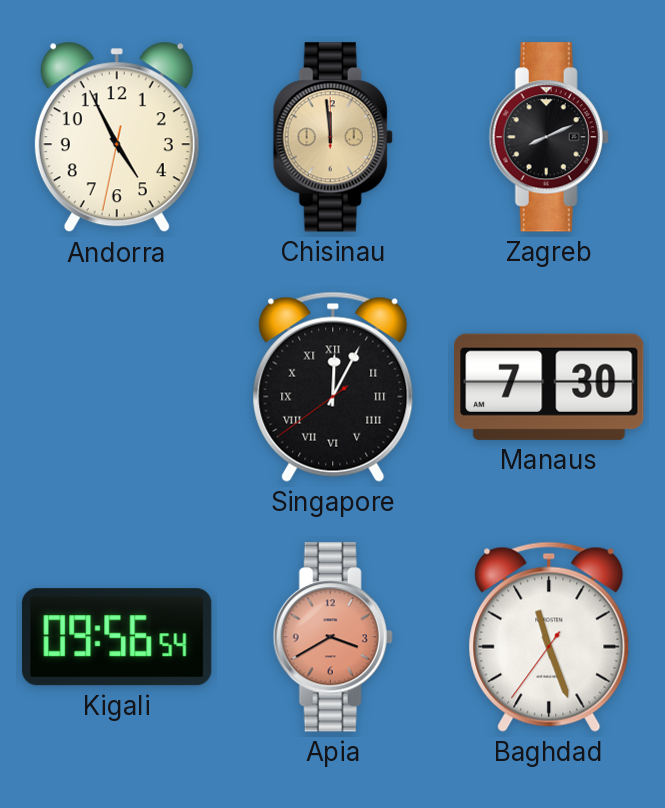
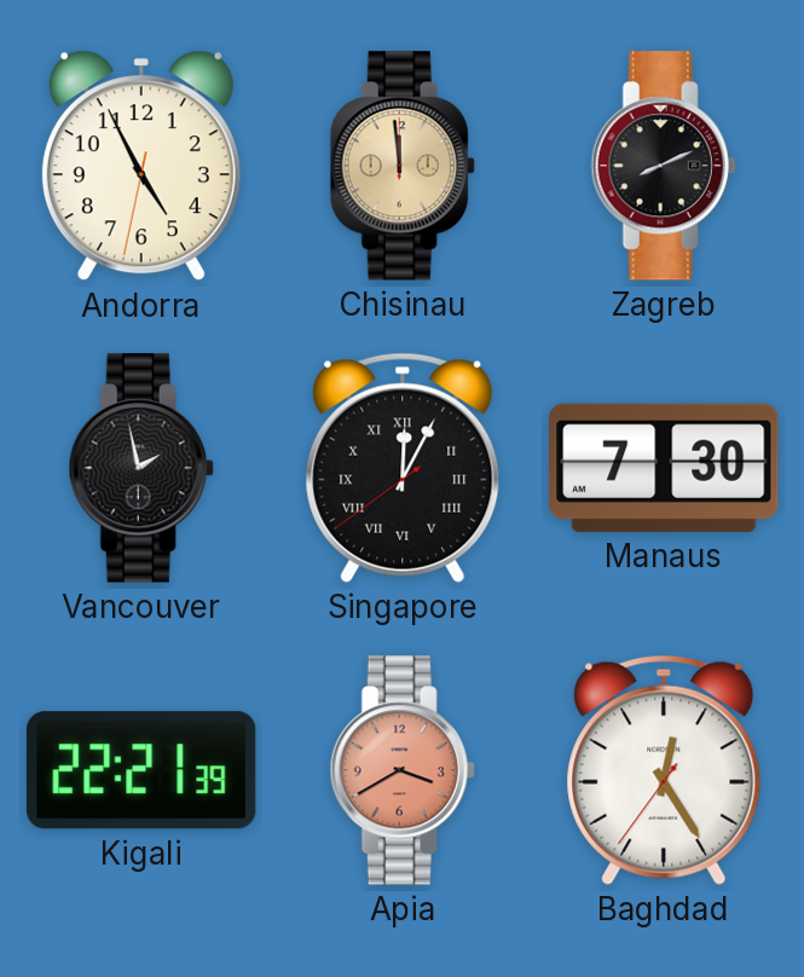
Vancouver: none -> 1:58 (141, 468)
Kigali: 09:56 -> 22:21 (143, 770)
Baghdad: 11:26 -> 12:24 (664, 770)
